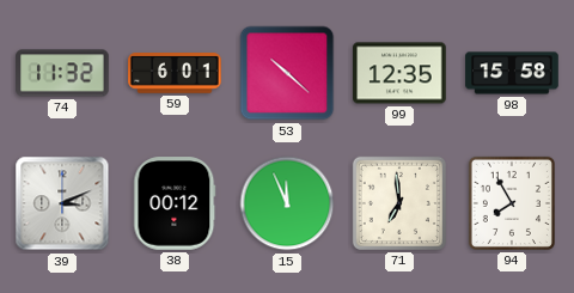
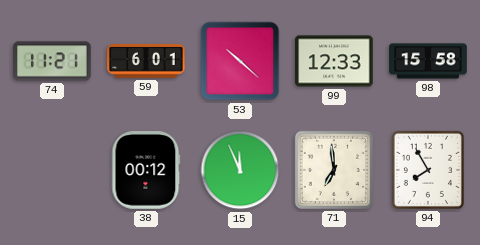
74: 11:32 -> 11:21 (52, 61)
99: 12:35 -> 12:33 (334, 61)
39: 3:11 -> none (62, 203)
